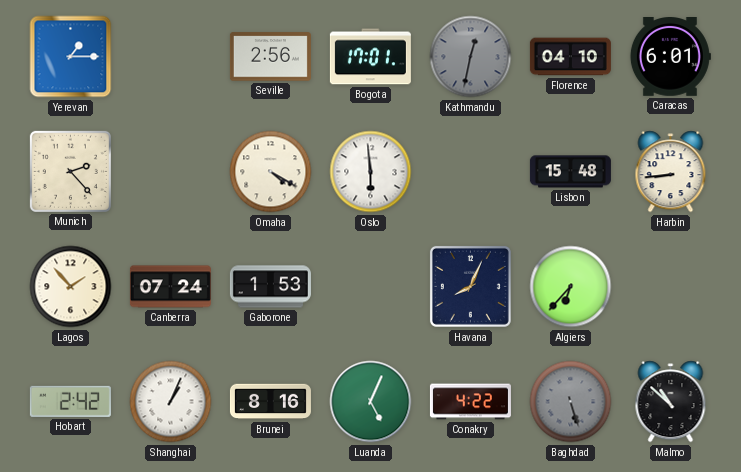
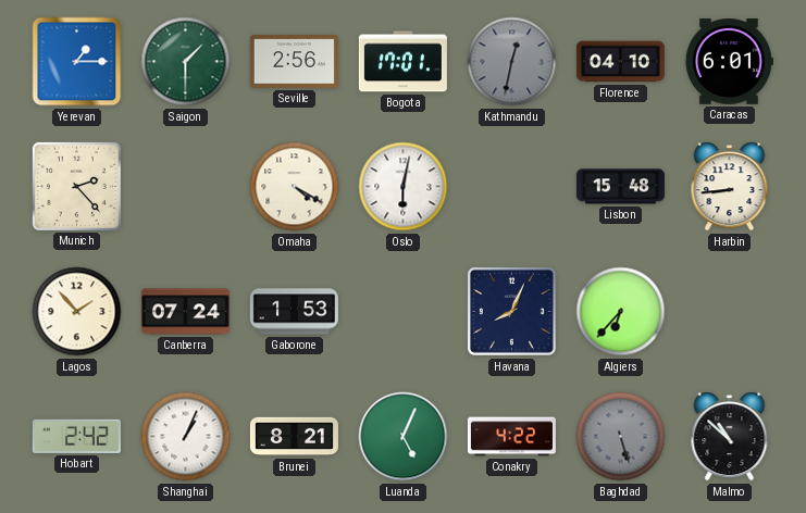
Saigon: none -> 1:30 (186, 62)
Oslo: 5:59 -> 6:02 (404, 187)
Brunei: 8:16 -> 8:21 (294, 437)
